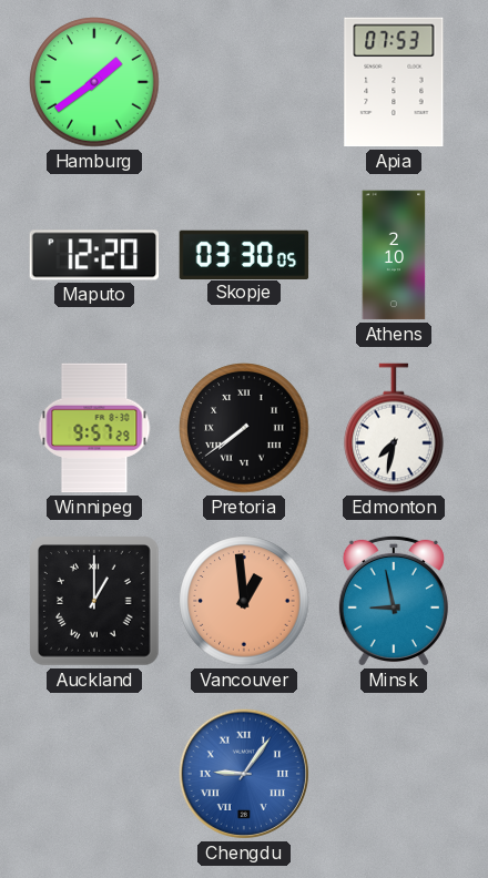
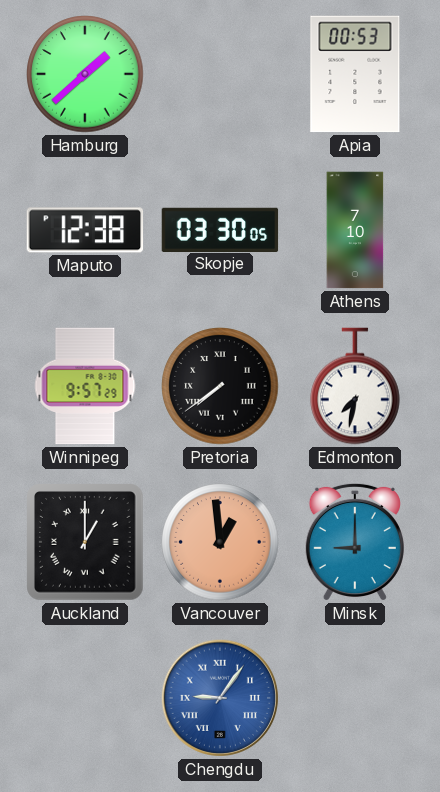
Hamburg: 1:39 -> 1:38 (85, 74)
Apia: 07:53 -> 00:53 (355, 74)
Maputo: 12:20 -> 12:38 (85, 230)
Athens: 2:10 -> 7:10 (355, 230)
Minsk: 8:58 -> 9:00 (355, 542)
